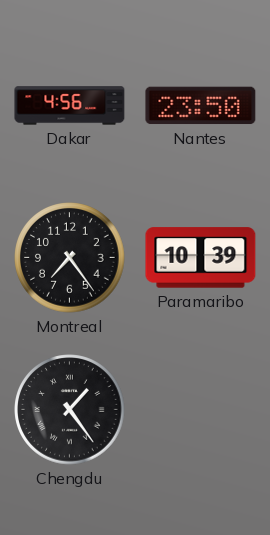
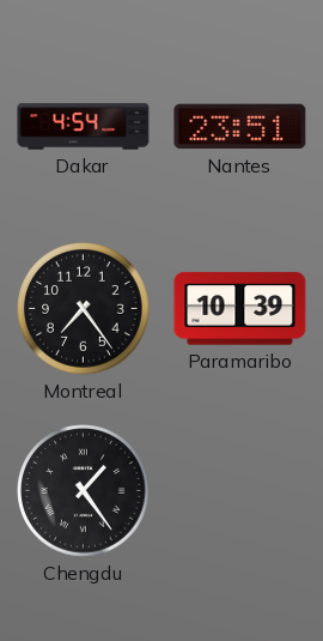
Dakar: 4:56 -> 4:54 (84, 127)
Nantes: 23:50 -> 23:51 (240, 127)
